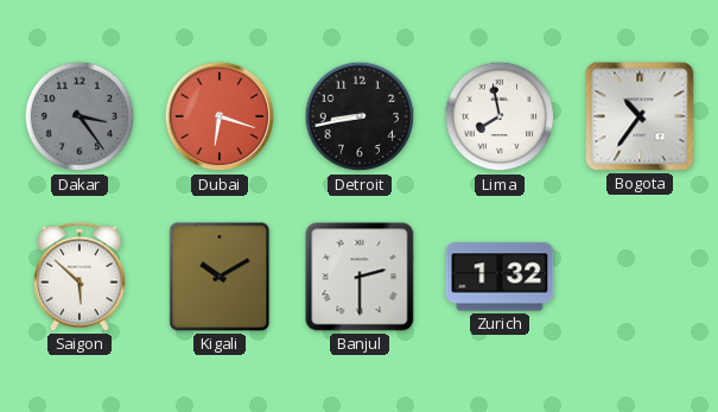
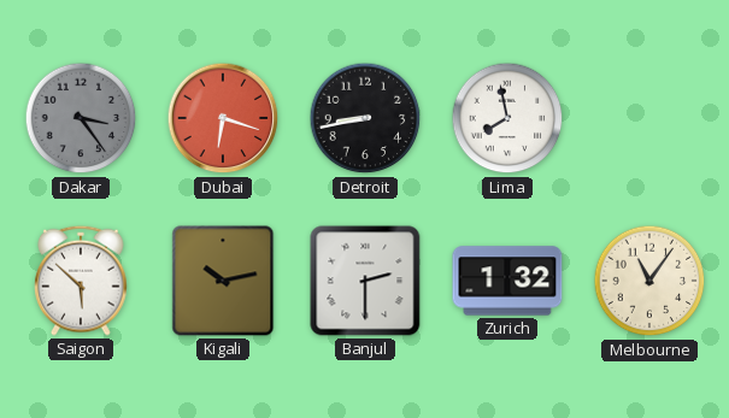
Bogota: 10:36 -> none (640, 116)
Kigali: 10:10 -> 10:13 (223, 281)
Melbourne: none -> 11:06 (649, 281)
